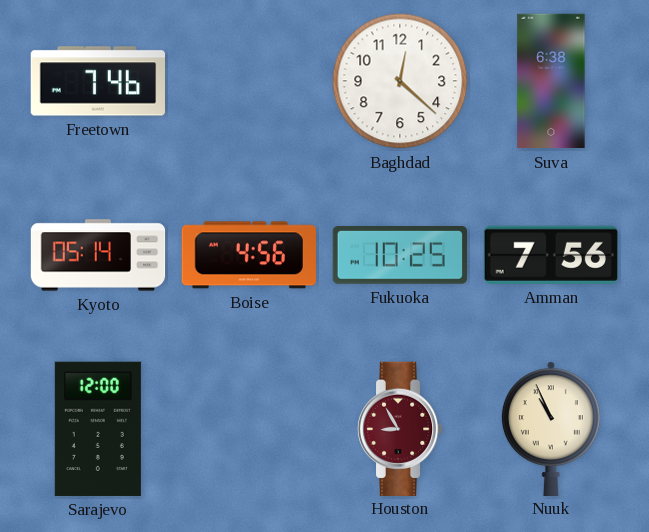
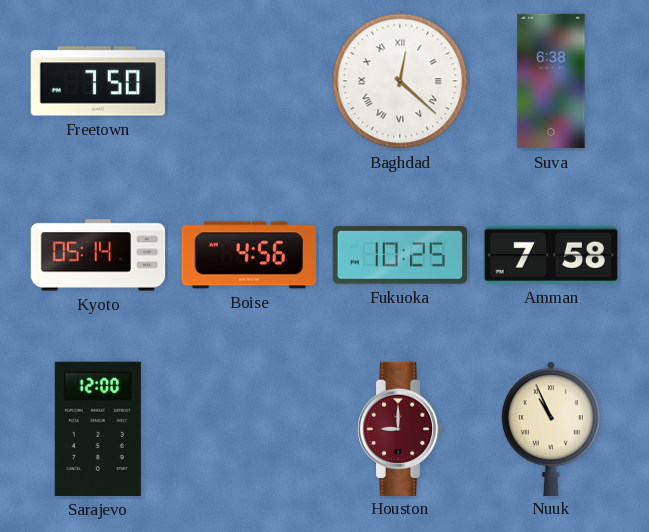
Freetown: 7:46 -> 7:50 (97, 81)
Baghdad numerals: Arabic -> Roman (400, 81)
Amman: 7:56 -> 7:58 (551, 255)
Houston: 8:55 -> 9:00 (400, 428)
